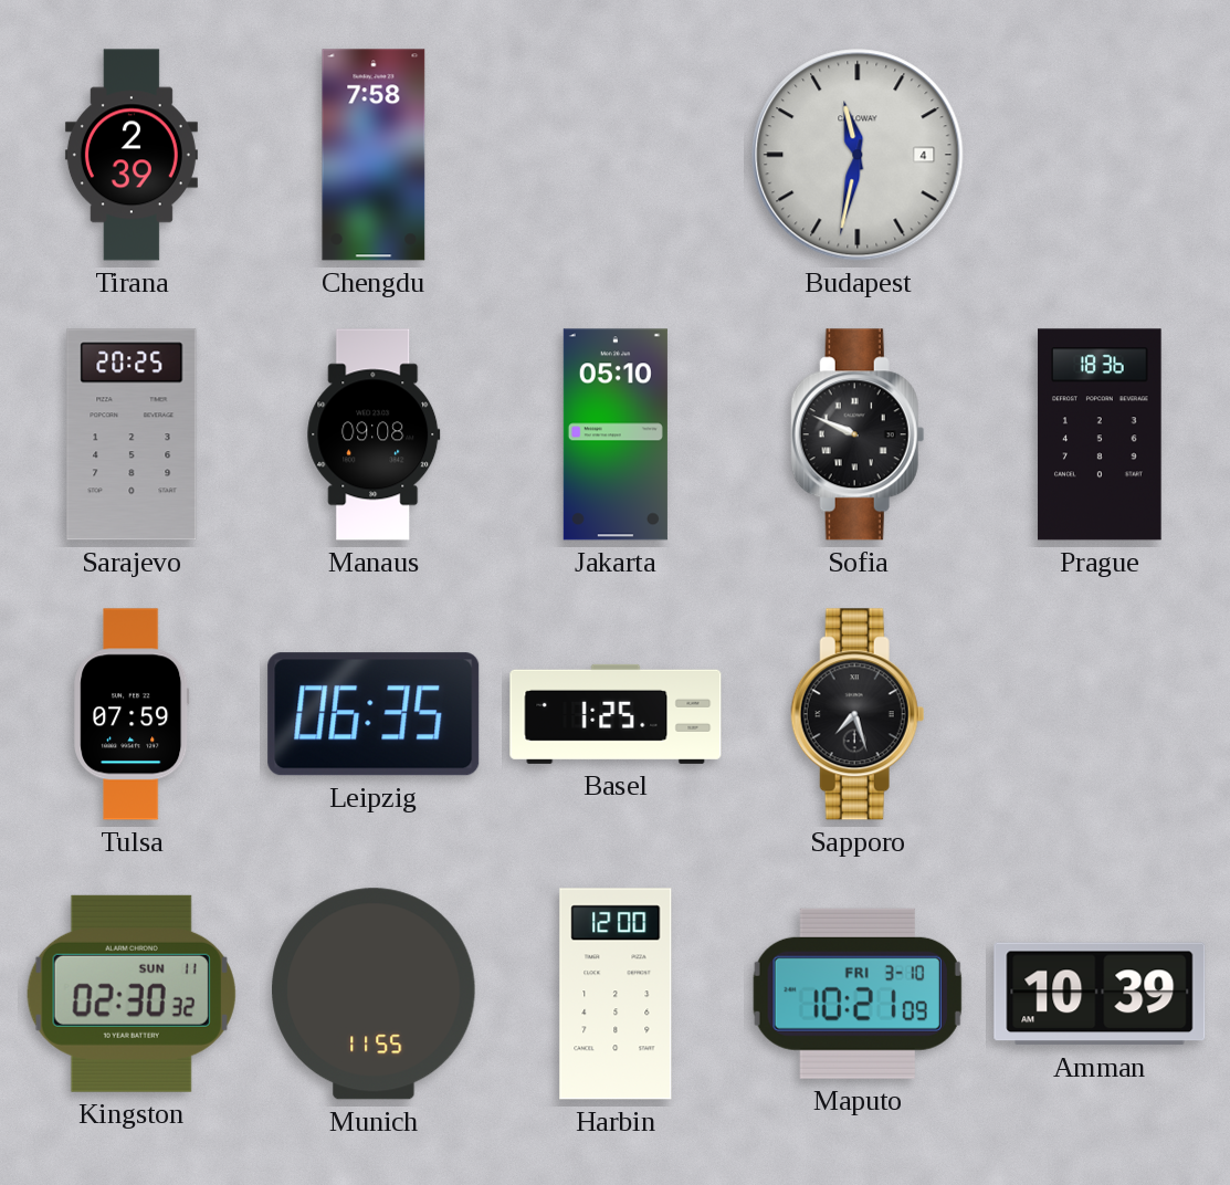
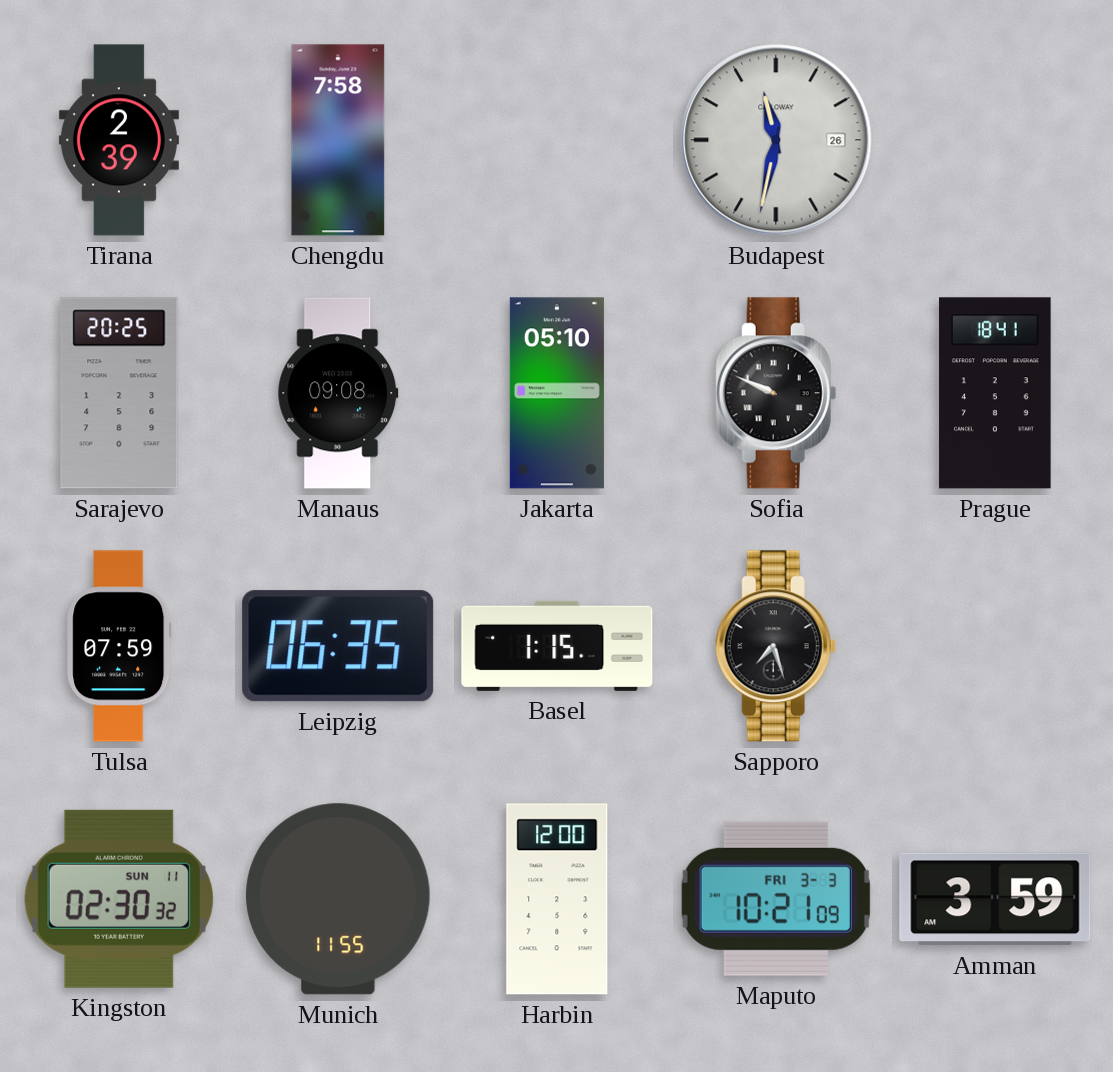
Budapest date: 4 -> 26 (776, 140)
Prague: 18:36 -> 18:41 (995, 393)
Basel: 1:25 -> 1:15 (557, 646)
Maputo date: FRI 3-10 -> FRI 3-3 (776, 899)
Amman: 10:39 -> 3:59 (995, 899)
